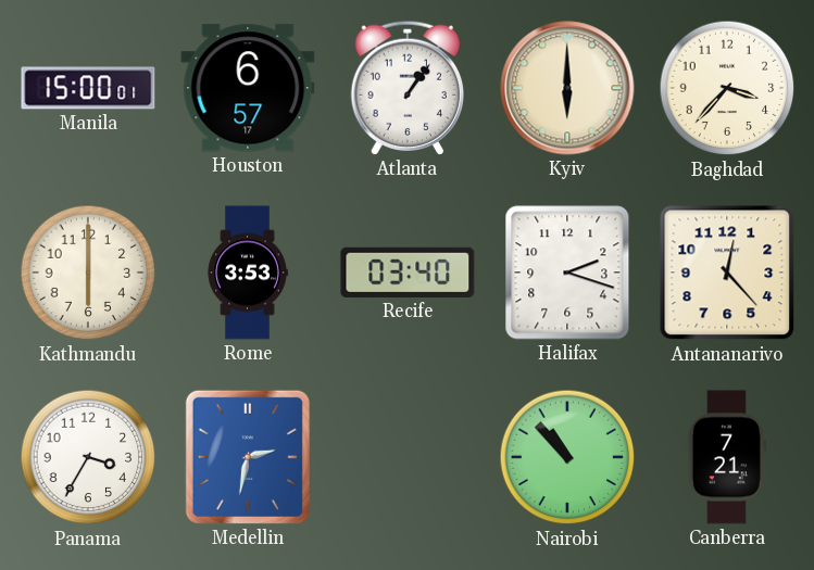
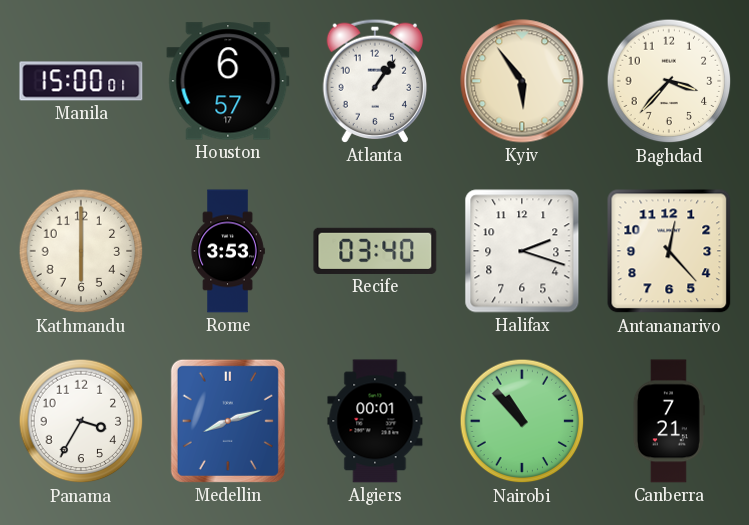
Kyiv: 6:00 -> 5:54 (522, 81)
Medellin: 2:32 -> 8:12 (228, 421)
Algiers: none -> 00:01 (375, 421)
